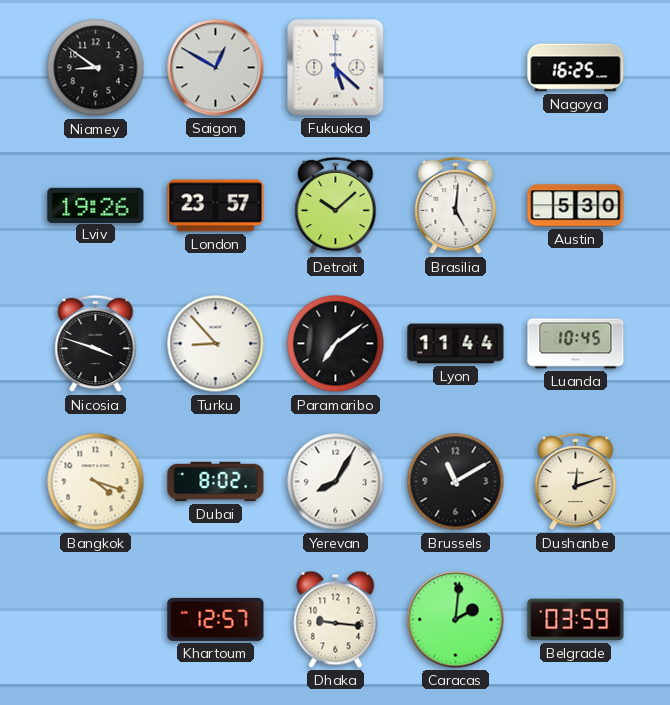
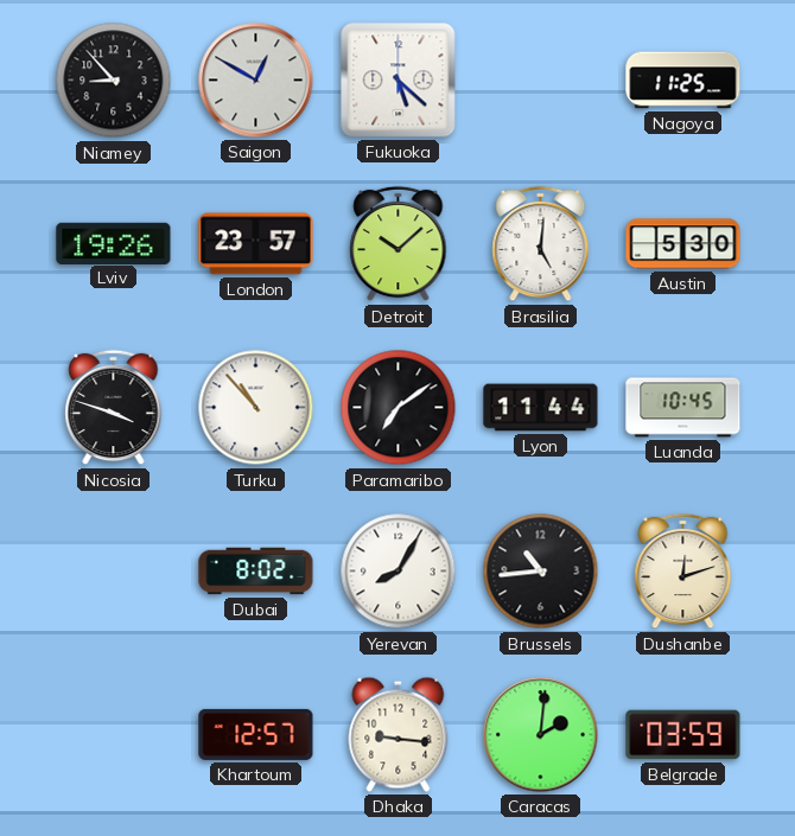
Niamey: 8:51 -> 8:53 (114, 81)
Nagoya: 16:25 -> 11:25 (683, 81)
Turku: 8:53 -> 10:53 (256, 408)
Bangkok: 4:18 -> none (96, 482)
Brussels: 11:10 -> 10:44 (541, 572)
